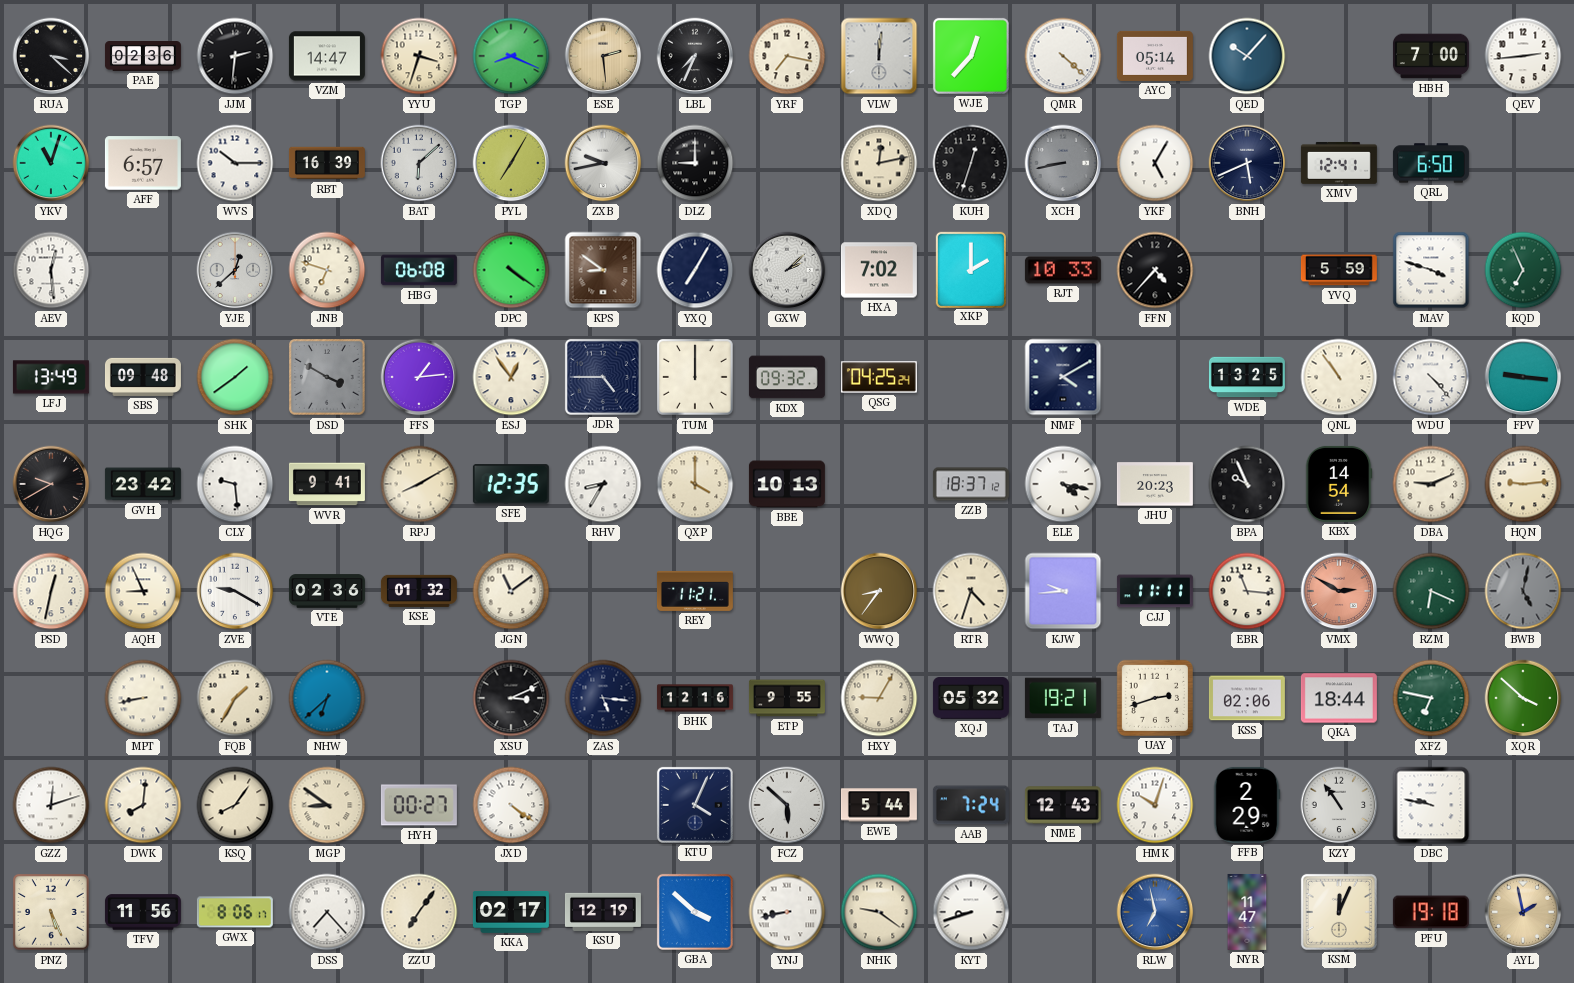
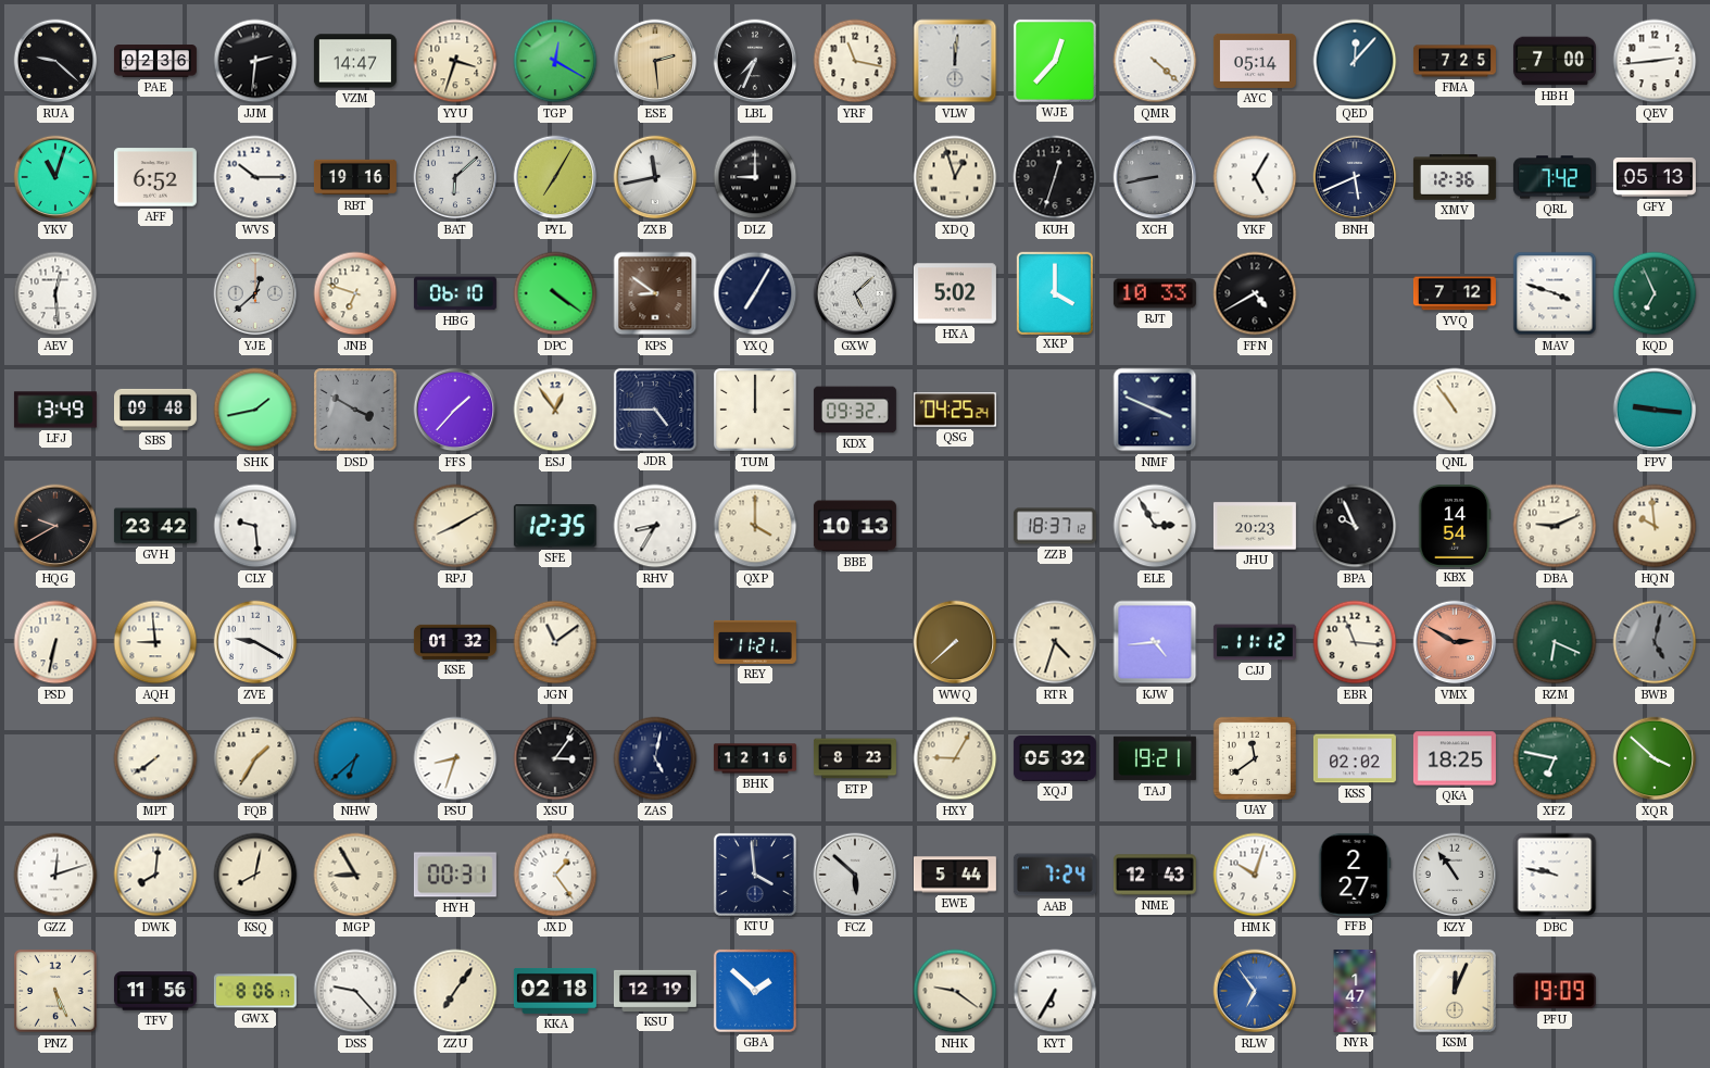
RUA: 3:22 -> 9:22 (55, 61)
TGP: 8:19 -> 12:20 (555, 61)
YRF: 7:17 -> 11:17 (855, 61)
QED: 10:07 -> 12:07 (1355, 61)
FMA: none -> 7:25 (1455, 61)
AFF: 6:57 -> 6:52 (155, 177)
RBT: 16:39 -> 19:16 (355, 177)
ZXB: 9:43 -> 11:43 (655, 177)
XDQ: 12:13 -> 12:57 (955, 177)
XMV: 12:41 -> 12:36 (1455, 177)
QRL: 6:50 -> 7:42 (1555, 177)
GFY: none -> 05:13 (1655, 177)
HBG: 06:08 -> 06:10 (455, 293)
GXW: 2:08 -> 5:08 (855, 293)
HXA: 7:02 -> 5:02 (955, 293)
XKP: 2:00 -> 4:00 (1054, 292)
FFN: 4:37 -> 4:40 (1255, 293)
YVQ: 5:59 -> 7:12 (1455, 293)
SHK: 1:39 -> 1:43 (255, 410)
FFS: 1:14 -> 1:37 (455, 410)
NMF: 4:10 -> 3:49 (1155, 410)
WDE: 13:25 -> none (1247, 377)
WDU: 4:23 -> none (1431, 377)
WVR: 9:41 -> none (327, 484)
ELE: 4:17 -> 2:55 (1155, 526)
HQN: 9:14 -> 9:59 (1655, 526)
PSD: 12:32 -> 6:32 (55, 642)
AQH: 8:56 -> 8:59 (155, 642)
VTE: 02:36 -> none (327, 591)
WWQ: 8:36 -> 7:38 (955, 642)
KJW: 9:44 -> 4:44 (1155, 642)
CJJ: 11:11 -> 11:12 (1255, 642)
MPT: 8:43 -> 7:39 (155, 758)
PSU: none -> 8:33 (455, 758)
XSU: 3:11 -> 3:06 (555, 758)
ZAS: 5:16 -> 5:02 (655, 758)
ETP: 9:55 -> 8:23 (855, 758)
UAY: 2:42 -> 11:39 (1255, 758)
KSS: 02:06 -> 02:02 (1355, 758)
QKA: 18:44 -> 18:25 (1455, 758)
KSQ: 8:06 -> 8:02 (255, 875)
MGP: 8:51 -> 8:55 (355, 875)
HYH: 00:27 -> 00:31 (455, 875)
JXD: 4:21 -> 1:24 (555, 875)
KTU: 4:04 -> 3:59 (755, 875)
FFB: 2:29 -> 2:27 (1355, 875)
DSS: 7:23 -> 9:23 (355, 991)
KKA: 02:17 -> 02:18 (555, 992)
GBA: 3:52 -> 1:52 (755, 991)
YNJ: 8:43 -> none (787, 912)
KYT: 8:42 -> 6:35 (1055, 991)
RLW: 6:58 -> 6:54 (1255, 991)
NYR: 11:47 -> 1:47 (1355, 991)
PFU: 19:18 -> 19:09 (1555, 991)
AYL: 1:58 -> none (1523, 912)
